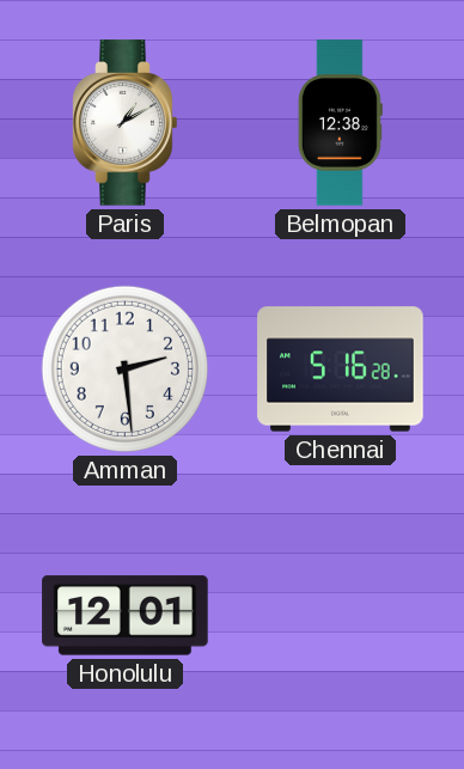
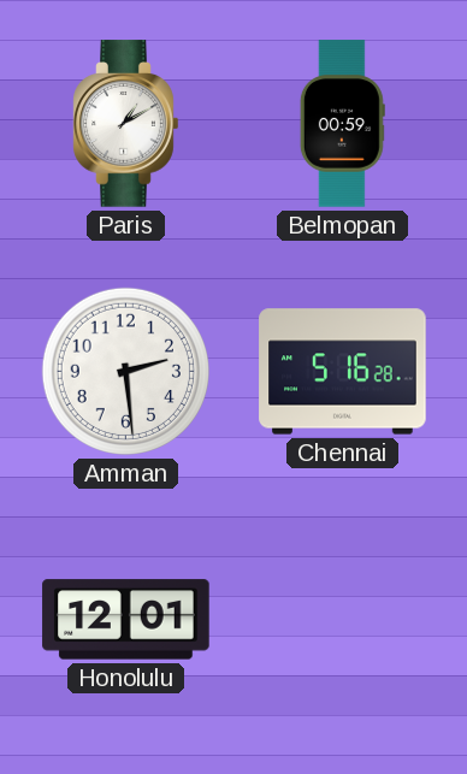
Belmopan: 12:38 -> 00:59 (342, 124)
